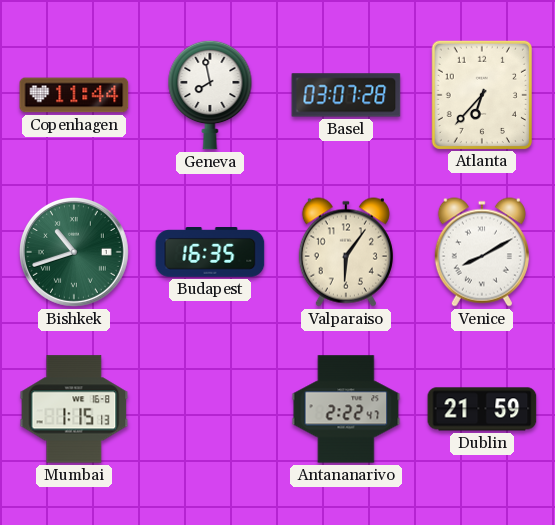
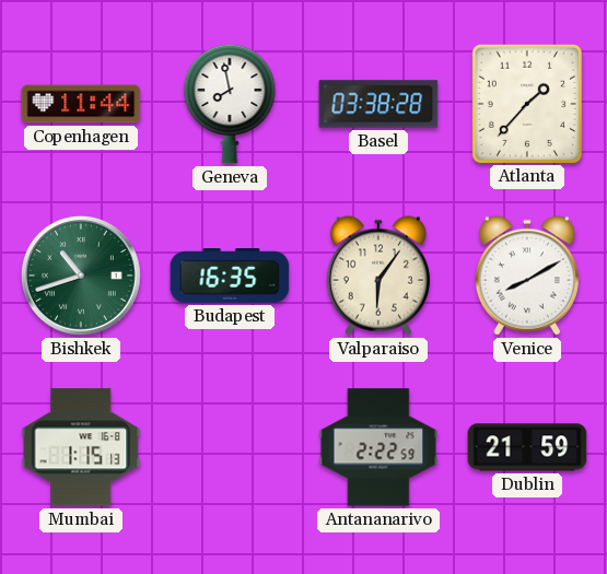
Basel: 03:07 -> 03:38 (378, 104)
Atlanta: 6:37 -> 1:37 (527, 103)
Antananarivo: 2:22:47 -> 2:22:59 (378, 447)
